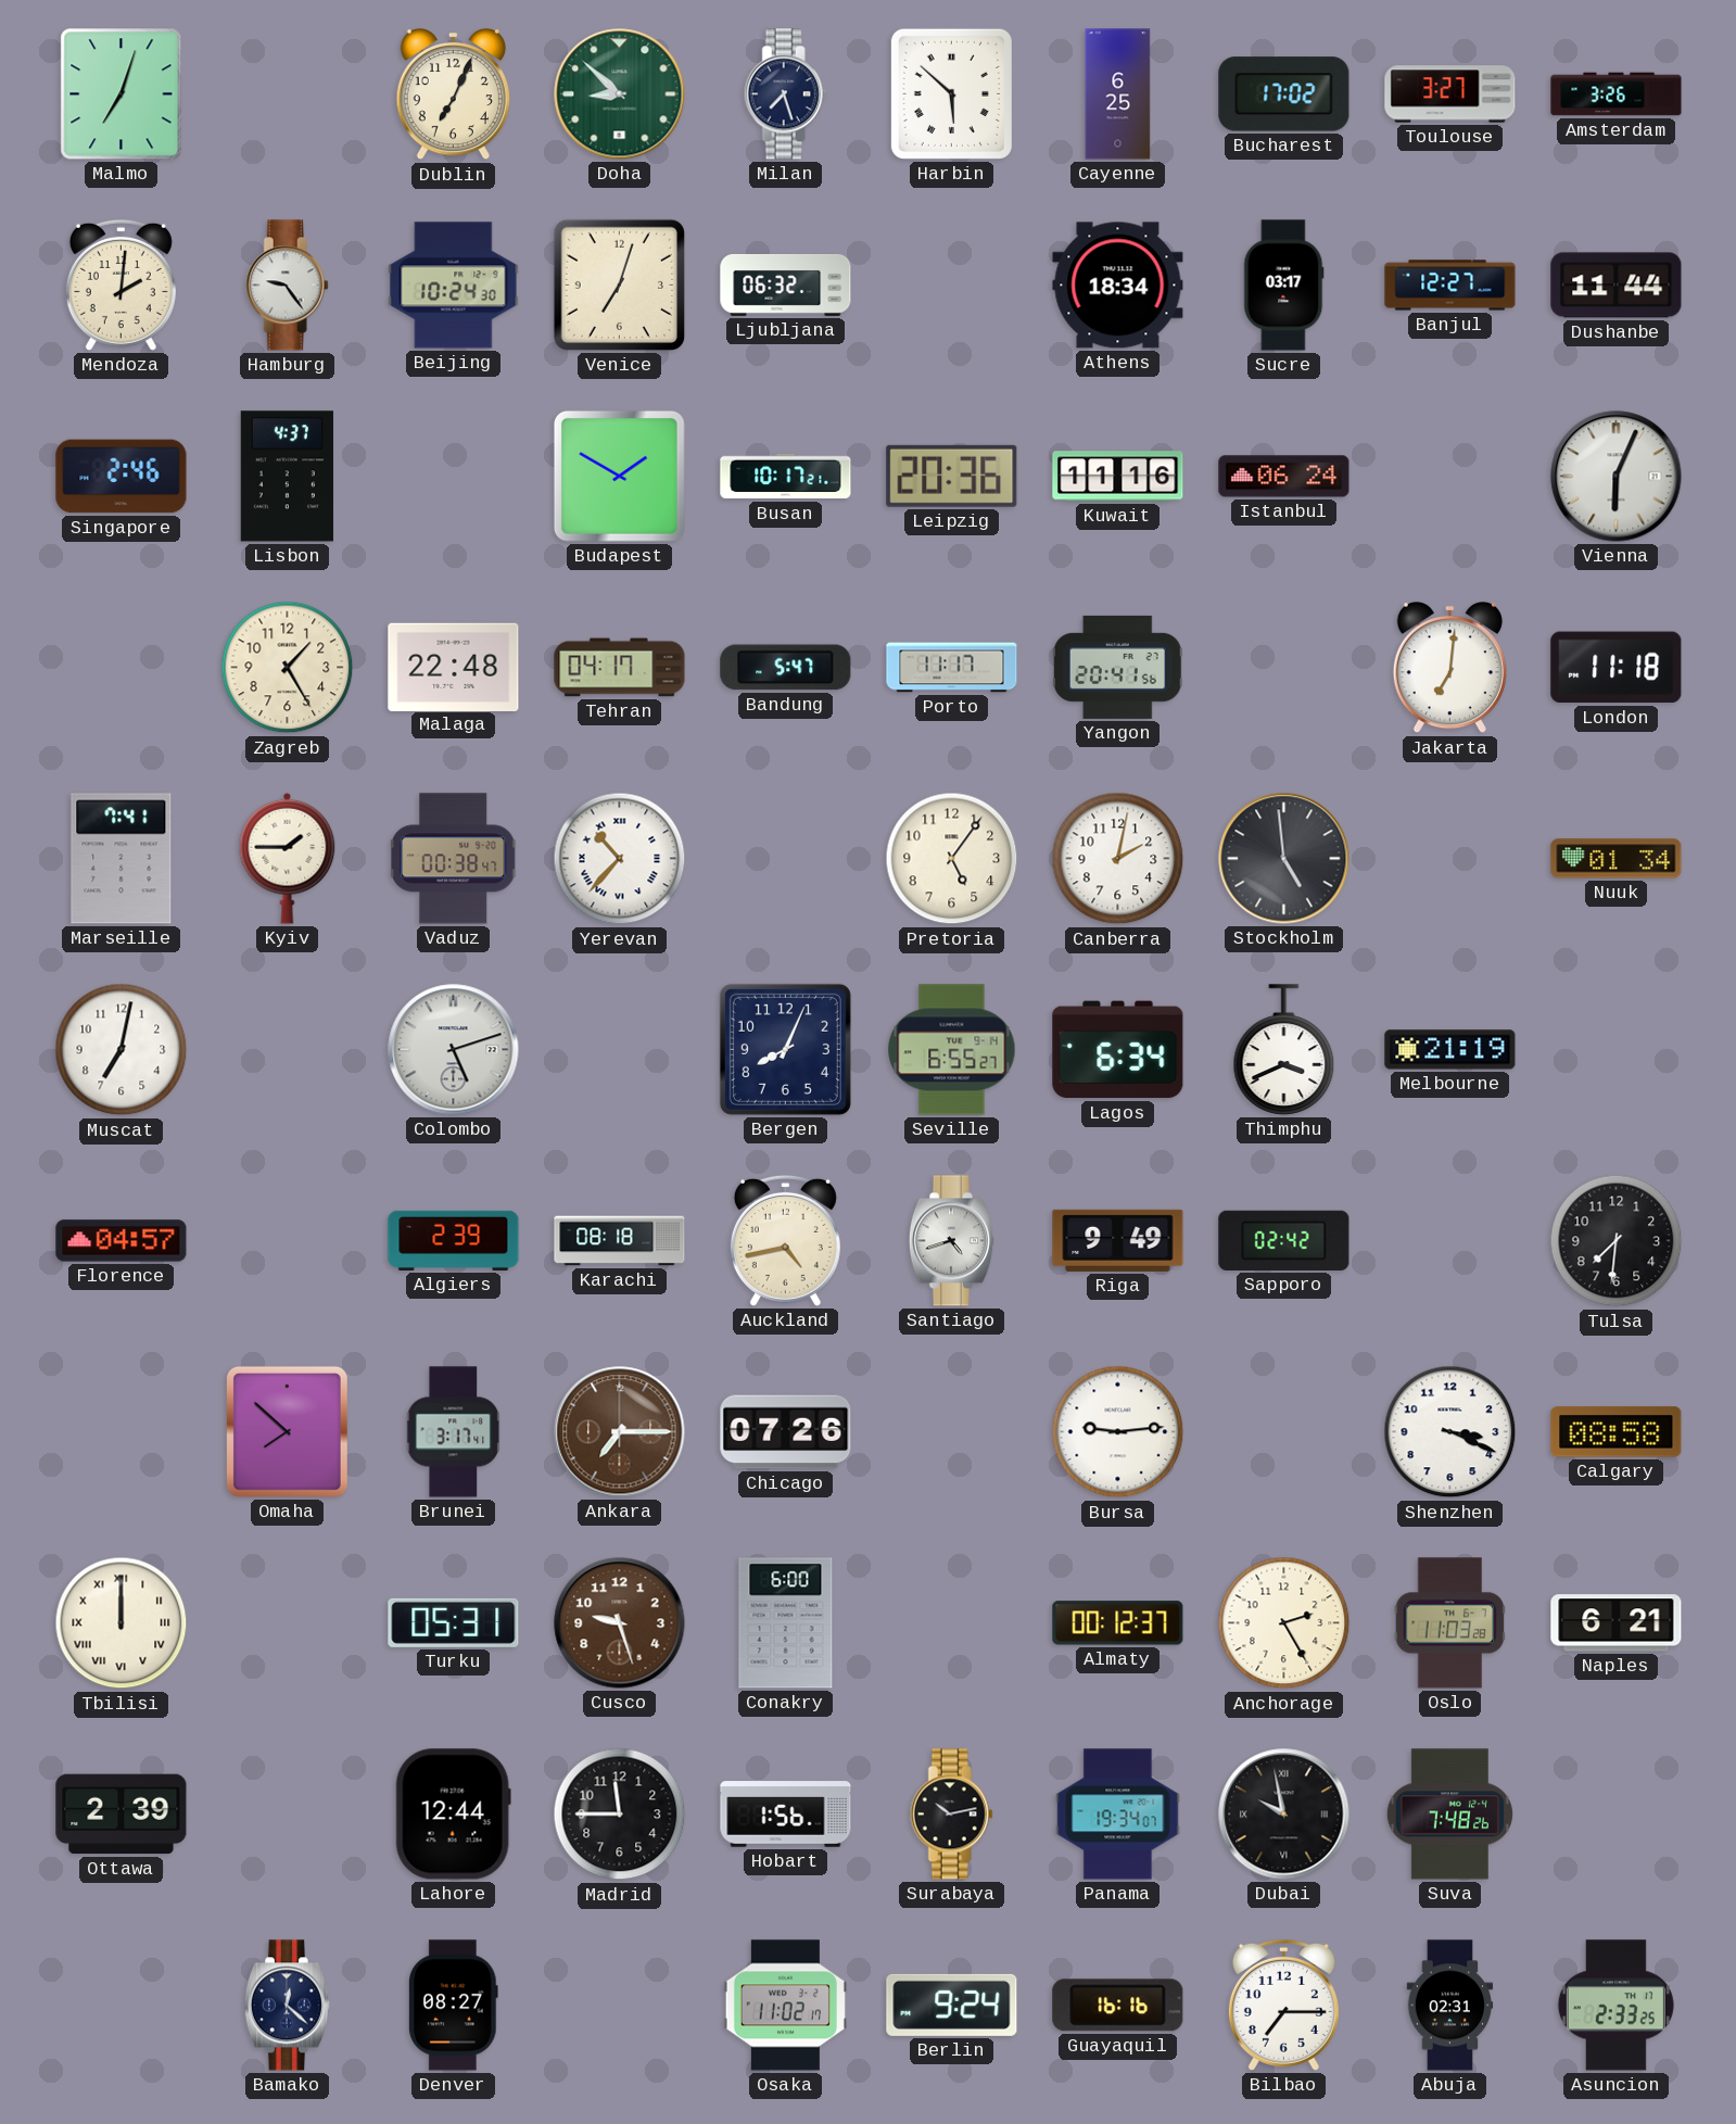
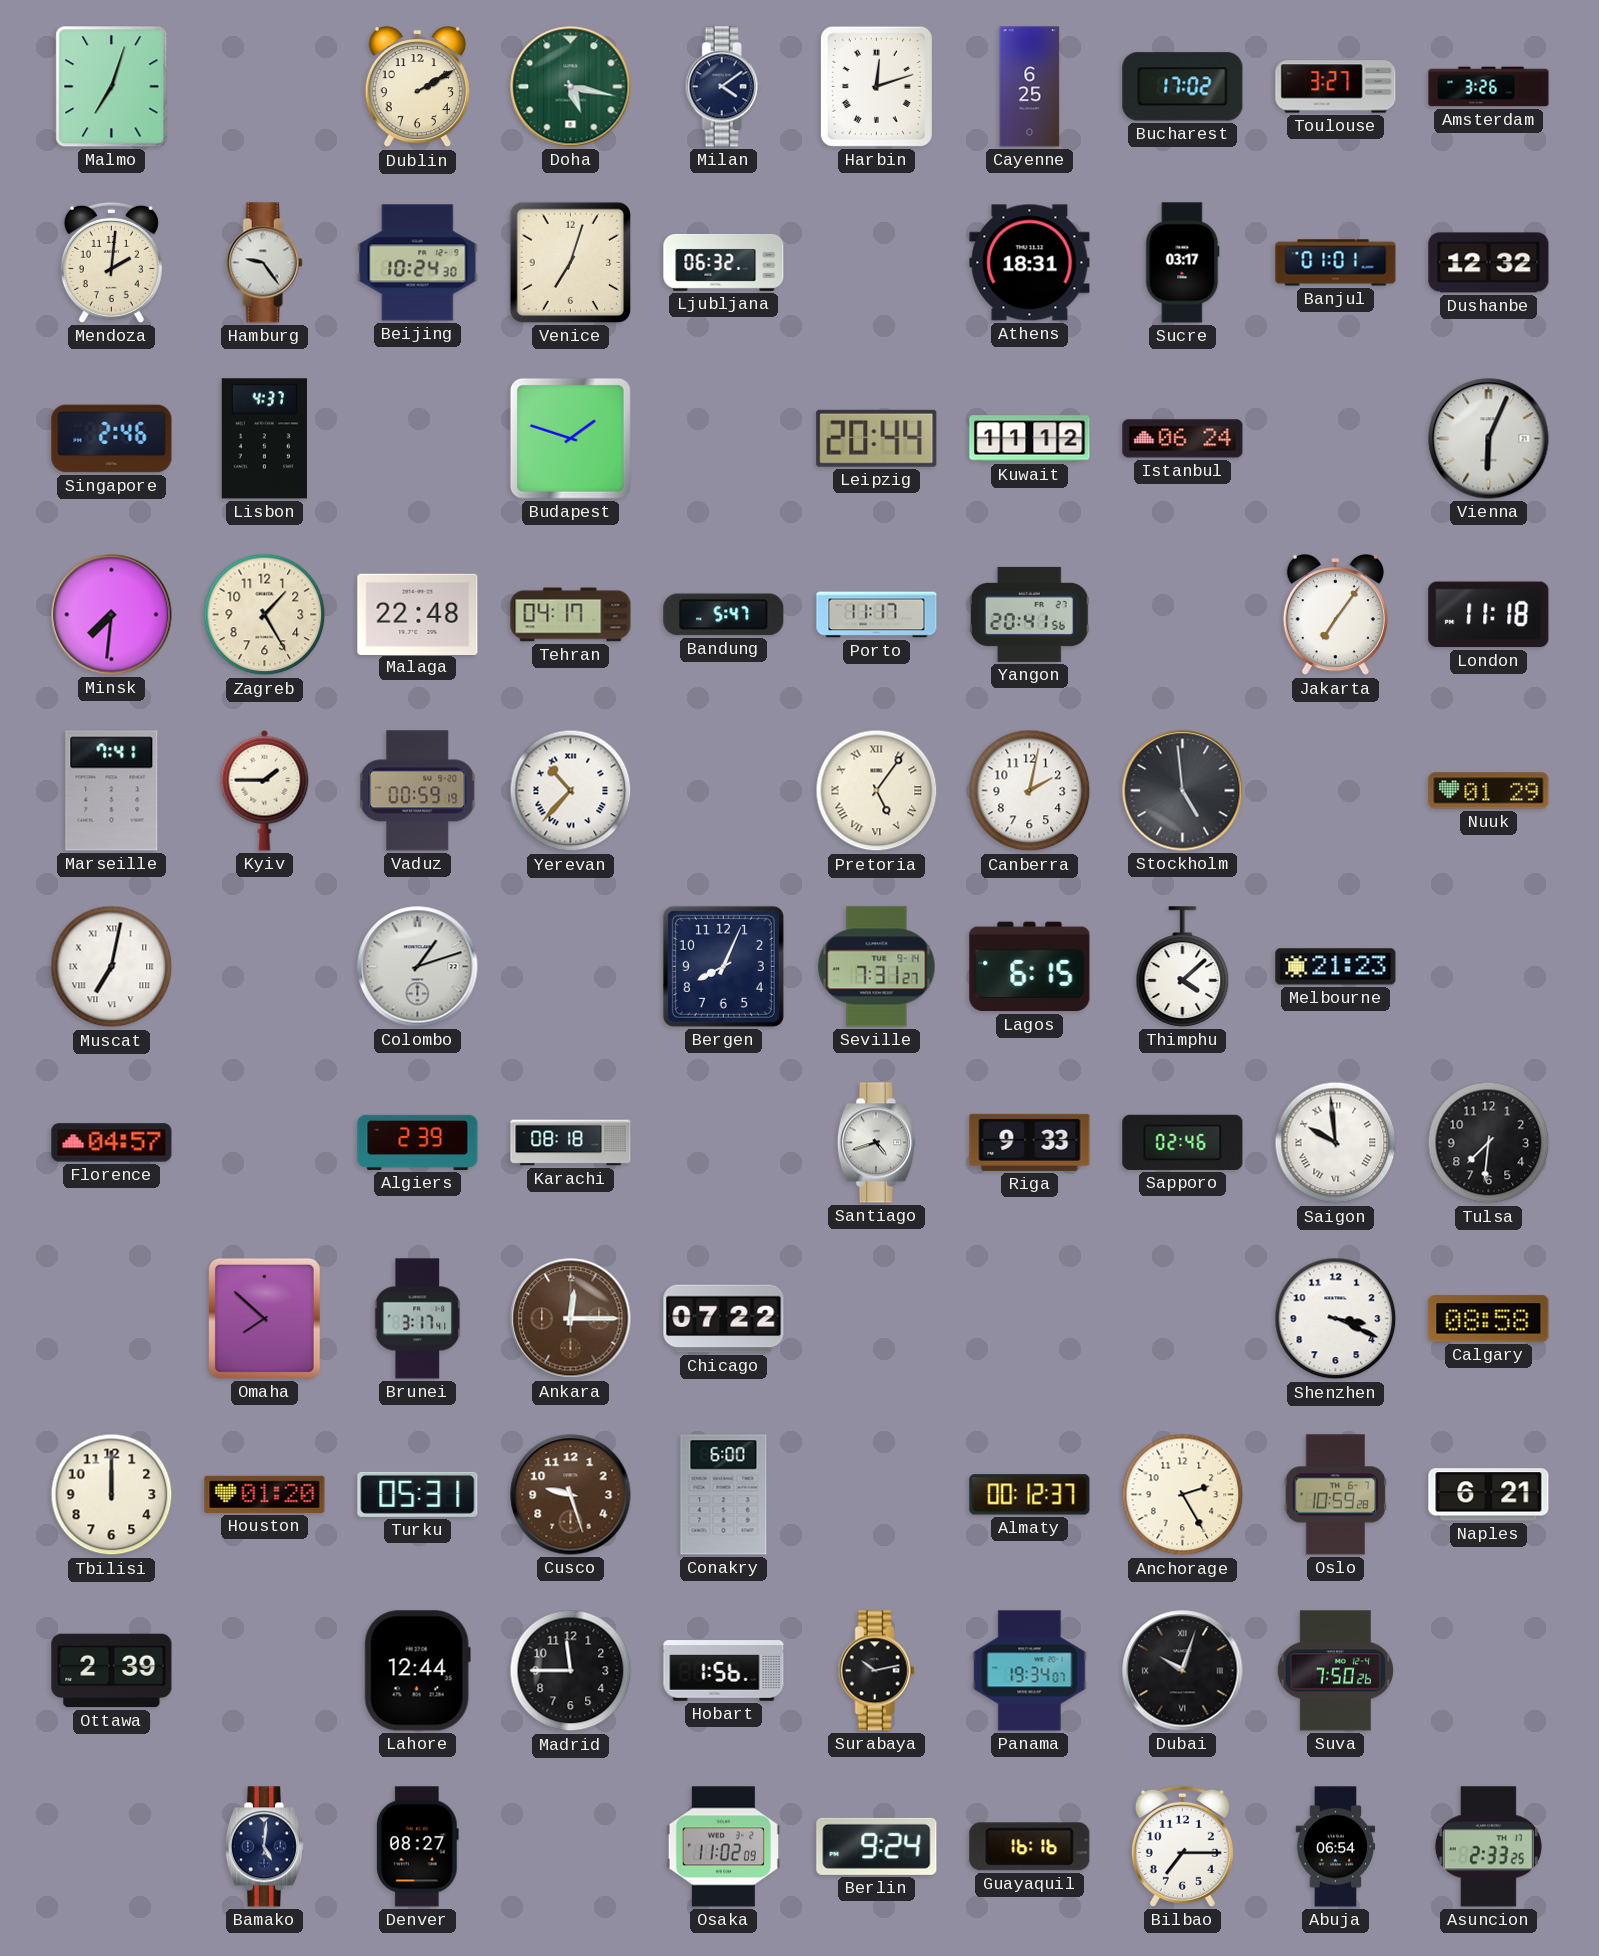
Dublin: 7:04 -> 2:10 (417, 87)
Doha: 8:52 -> 5:17 (571, 87)
Milan: 7:27 -> 4:09 (723, 87)
Harbin: 5:52 -> 12:12 (876, 86)
Athens: 18:34 -> 18:31 (1030, 263)
Banjul: 12:27 -> 01:01 (1336, 263)
Dushanbe: 11:44 -> 12:32 (1489, 263)
Budapest: 1:50 -> 1:48 (570, 438)
Busan: 10:17 -> none (786, 477)
Leipzig: 20:36 -> 20:44 (877, 438)
Kuwait: 11:16 -> 11:12 (1030, 439)
Minsk: none -> 7:31 (112, 615)
Jakarta: 7:01 -> 7:06 (1335, 615)
Vaduz: 00:38 -> 00:59 (418, 791)
Pretoria numerals: Arabic -> Roman (877, 791)
Nuuk: 01:34 -> 01:29 (1489, 791)
Muscat numerals: Arabic -> Roman (112, 967)
Colombo: 5:12 -> 1:12 (418, 967)
Seville: 6:55 -> 7:31 (877, 967)
Lagos: 6:34 -> 6:15 (1030, 967)
Thimphu: 3:41 -> 4:08 (1183, 967)
Melbourne: 21:19 -> 21:23 (1336, 967)
Auckland: 4:43 -> none (785, 1240)
Riga: 9:49 -> 9:33 (1030, 1142)
Sapporo: 02:42 -> 02:46 (1183, 1142)
Saigon: none -> 9:59 (1336, 1143)
Ankara: 7:15 -> 12:15 (571, 1319)
Chicago: 07:26 -> 07:22 (724, 1319)
Bursa: 9:14 -> none (1118, 1432)
Tbilisi numerals: Roman -> Arabic (112, 1495)
Houston: none -> 01:20 (265, 1494)
Oslo: 11:03 -> 10:59 (1336, 1495)
Dubai: 9:58 -> 10:03 (1183, 1671)
Suva: 7:48 -> 7:50 (1335, 1671)
Bamako: 12:22 -> 5:01 (264, 1847)
Osaka: 11:02:17 -> 11:02:09 (723, 1847)
Abuja: 02:31 -> 06:54 (1336, 1847)
